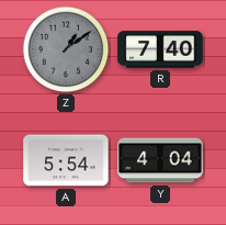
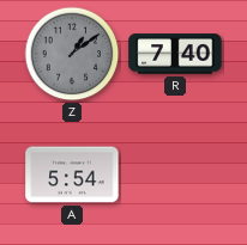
Y: 4:04 -> none (160, 160)
